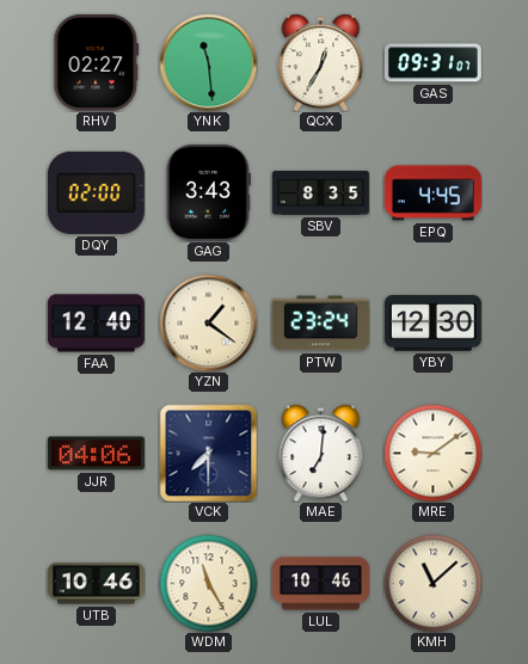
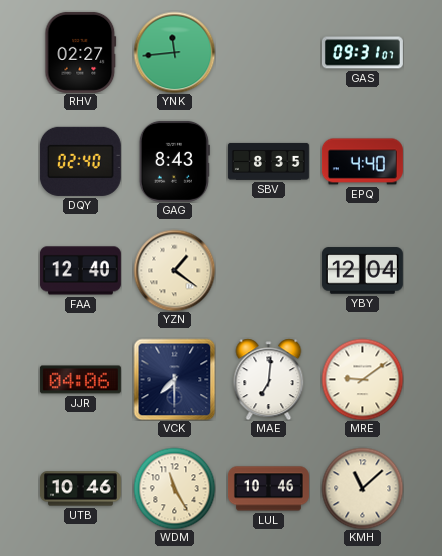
YNK: 11:29 -> 11:44 (174, 52)
QCX: 12:35 -> none (321, 62)
DQY: 02:00 -> 02:40 (80, 161)
GAG: 3:43 -> 8:43 (174, 161)
EPQ: 4:45 -> 4:40 (362, 162)
PTW: 23:24 -> none (320, 324)
YBY: 12:30 -> 12:04 (362, 271)
